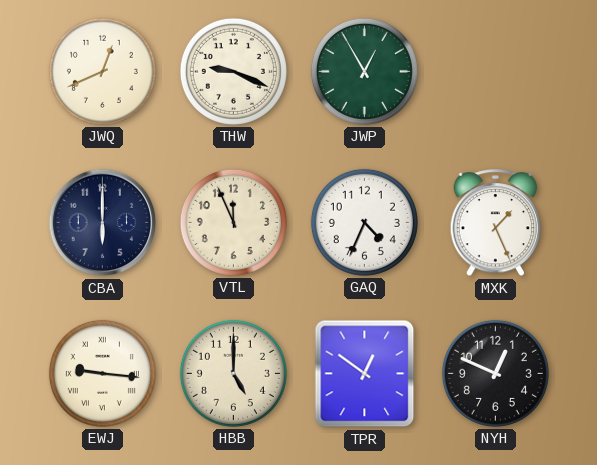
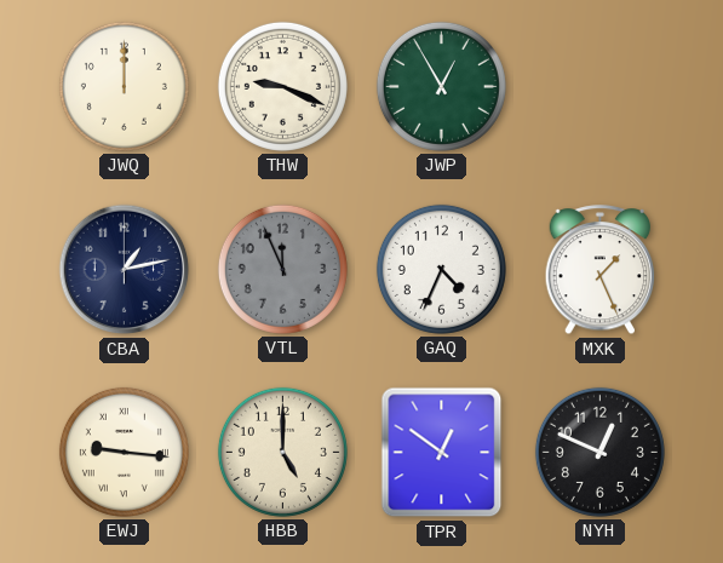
JWQ: 12:41 -> 12:00 (124, 86)
CBA: 6:00 -> 1:13 (125, 270)
VTL dial: cream -> grey (282, 269)
